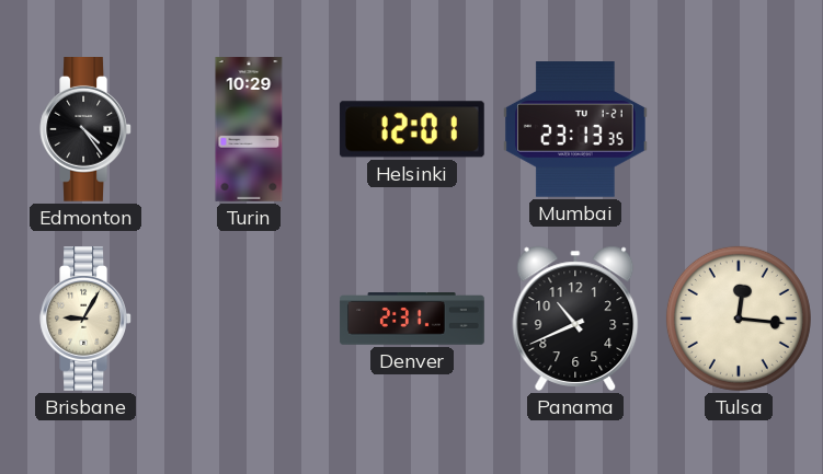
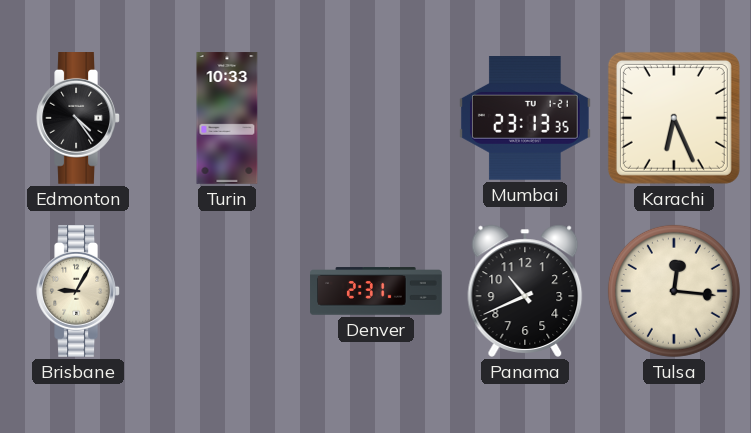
Turin: 10:29 -> 10:33 (227, 118)
Helsinki: 12:01 -> none (412, 129)
Karachi: none -> 6:26 (674, 118)
